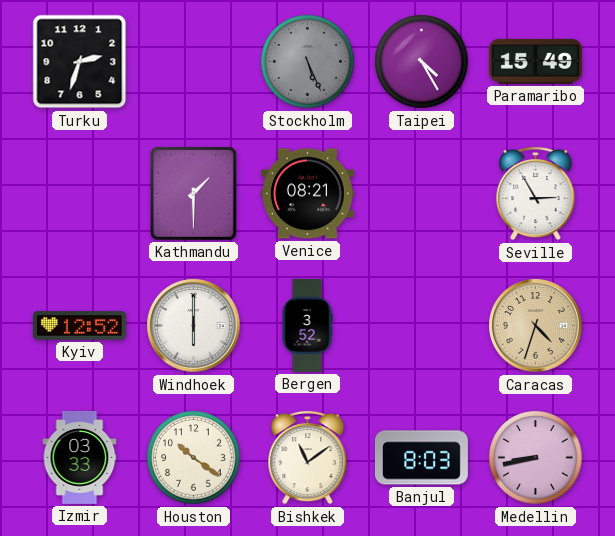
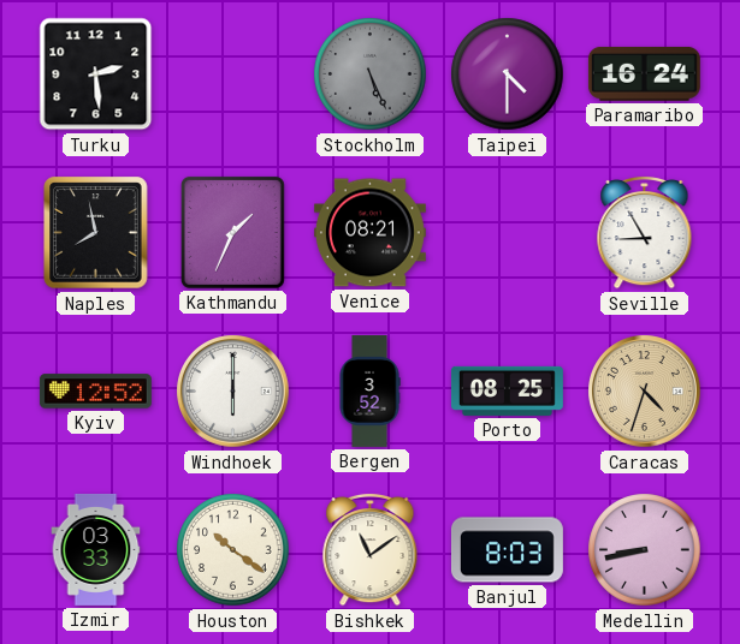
Turku: 2:33 -> 2:29 (96, 74)
Taipei: 4:25 -> 4:30 (508, 74)
Paramaribo: 15:49 -> 16:24 (644, 73)
Naples: none -> 7:58 (96, 233)
Kathmandu: 1:30 -> 1:34 (232, 232)
Seville: 2:55 -> 8:55 (645, 232)
Porto: none -> 08:25 (507, 390)
